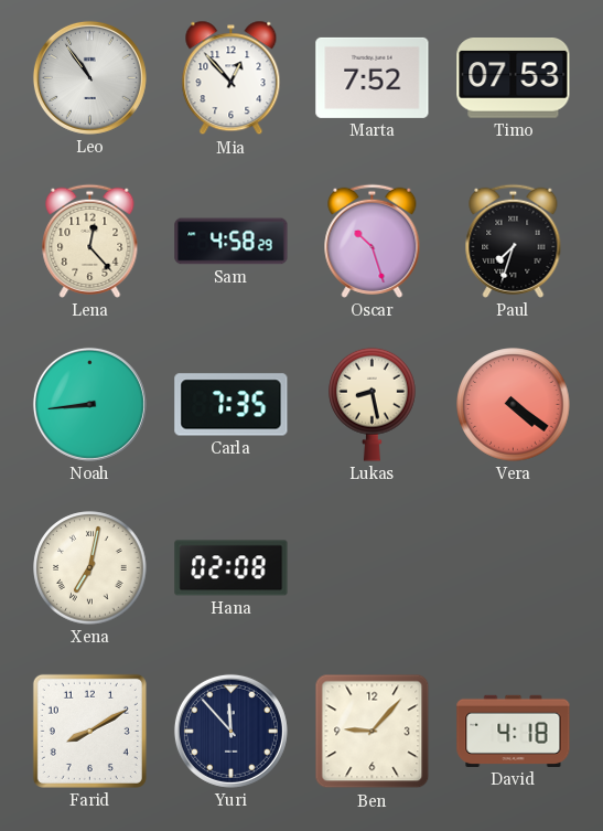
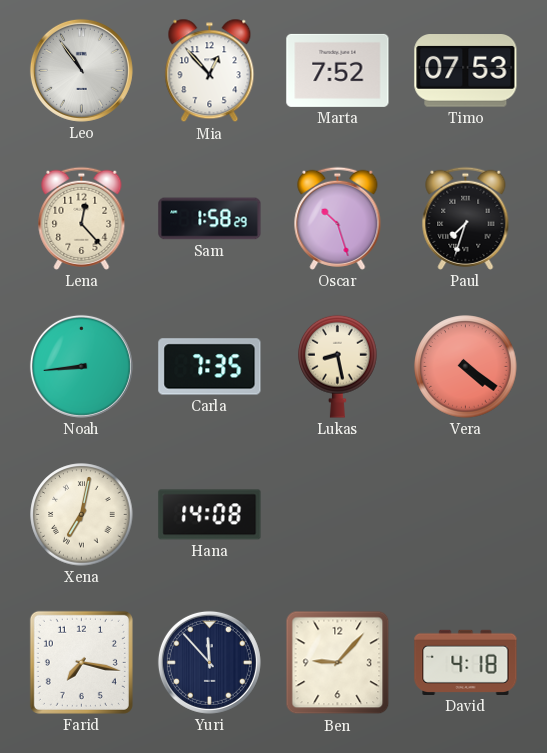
Sam: 4:58 -> 1:58 (210, 219)
Hana: 02:08 -> 14:08 (210, 515)
Farid: 8:10 -> 7:17 (81, 662)
